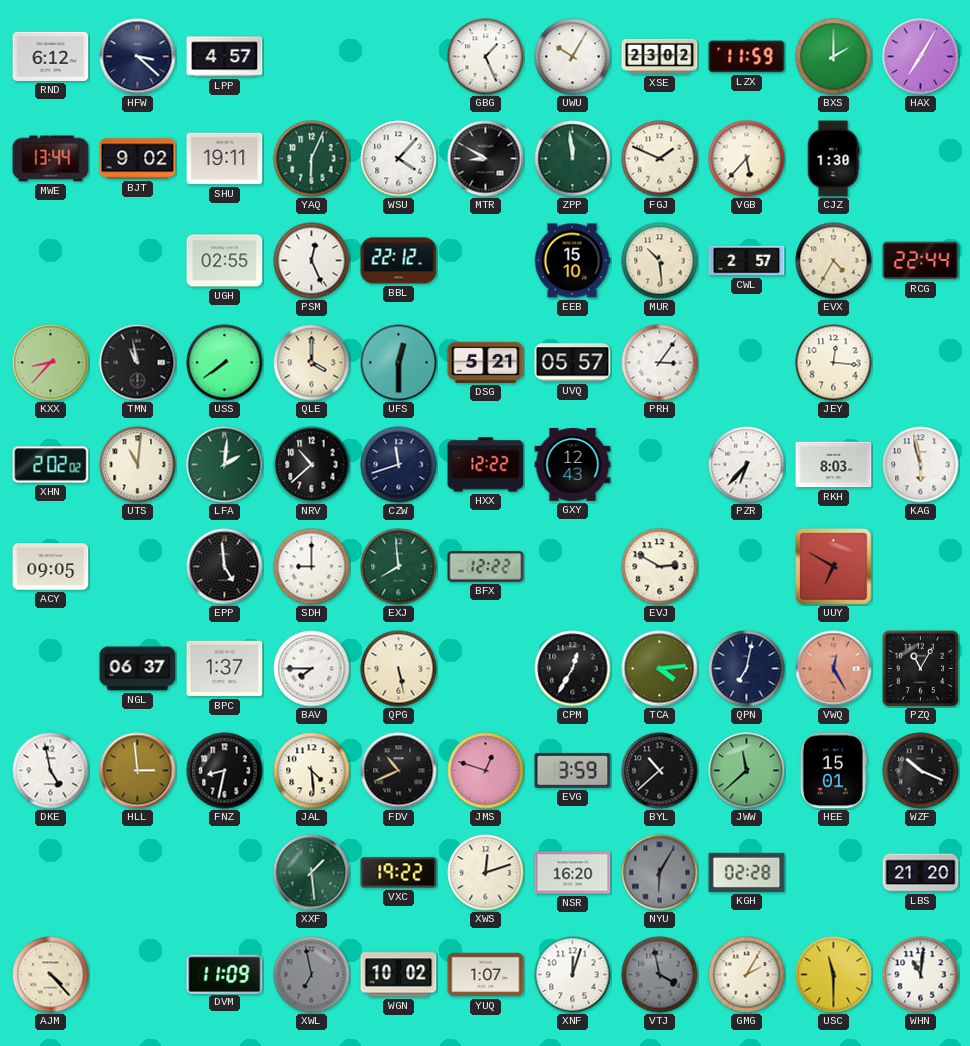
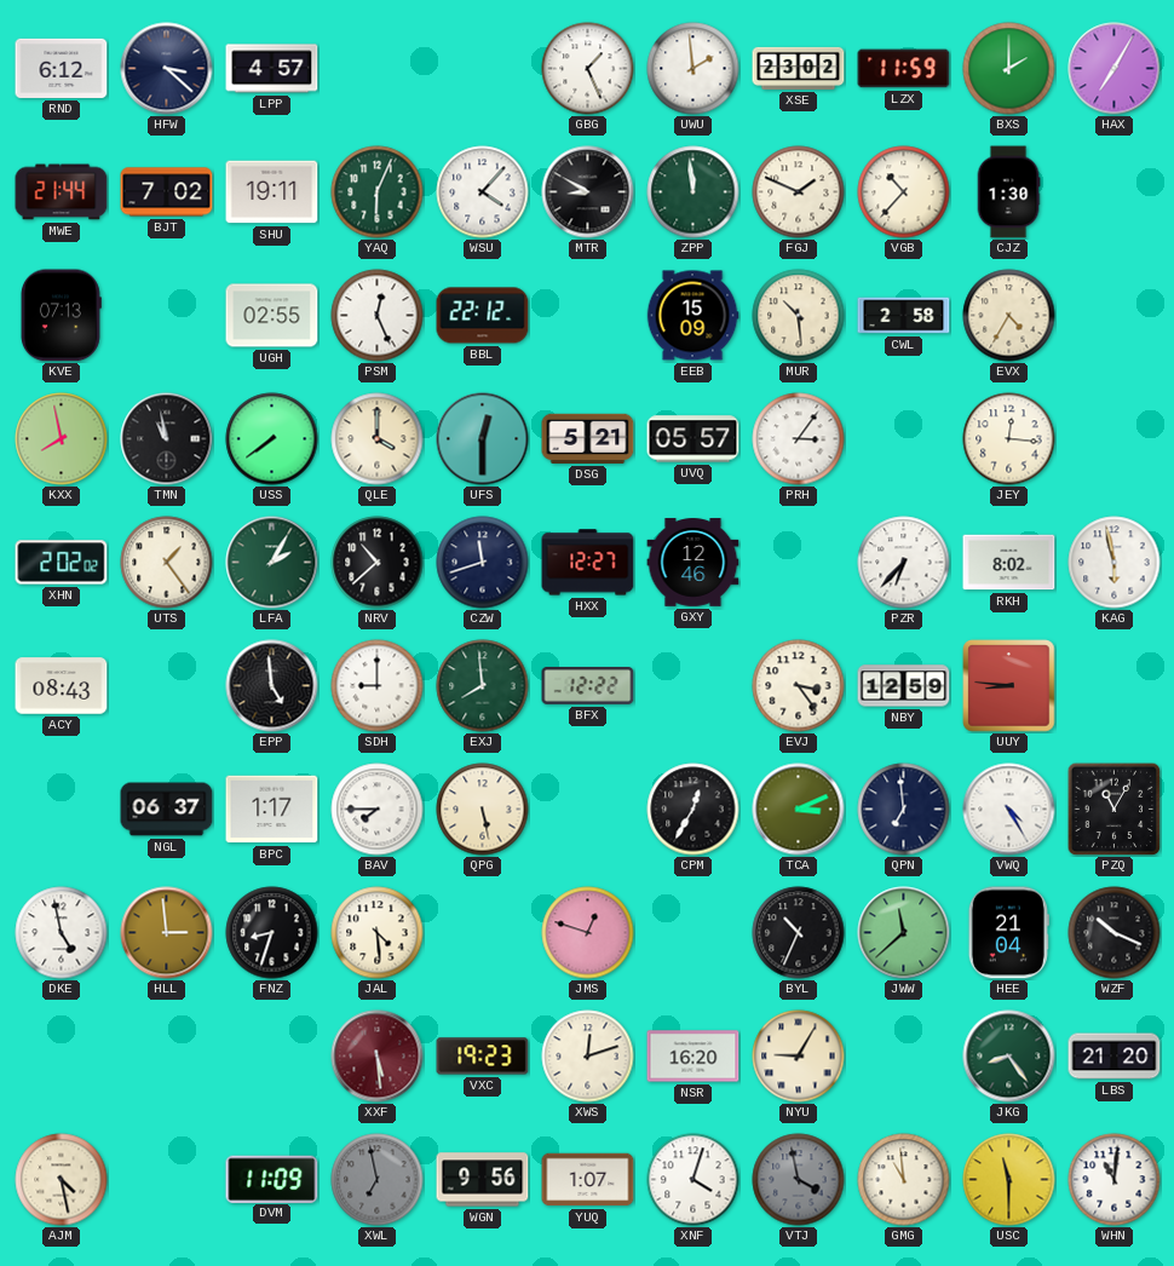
UWU: 10:05 -> 1:59 (694, 69)
MWE: 13:44 -> 21:44 (62, 192)
BJT: 9:02 -> 7:02 (167, 192)
VGB: 5:37 -> 10:37 (904, 192)
KVE: none -> 07:13 (61, 316)
EEB: 15:10 -> 15:09 (692, 316)
CWL: 2:57 -> 2:58 (904, 316)
RCG: 22:44 -> none (921, 261)
KXX: 8:37 -> 7:58 (62, 439)
UTS: 11:01 -> 1:24 (167, 563)
LFA: 2:01 -> 2:05 (272, 563)
HXX: 12:22 -> 12:27 (588, 563)
GXY: 12:43 -> 12:46 (694, 563)
RKH: 8:03 -> 8:02 (1009, 563)
ACY: 09:05 -> 08:43 (62, 686)
EVJ: 2:50 -> 3:24 (799, 686)
NBY: none -> 12:59 (904, 686)
UUY: 6:50 -> 8:46 (1009, 686)
BPC: 1:37 -> 1:17 (272, 810)
TCA: 4:14 -> 3:11 (799, 810)
QPN: 7:02 -> 6:59 (904, 810)
VWQ: 12:25 -> 4:25 (1009, 810)
VWQ dial: salmon -> white (1009, 810)
FNZ: 8:32 -> 8:33 (272, 933)
FDV: 10:41 -> none (399, 771)
EVG: 3:59 -> none (573, 770)
BYL: 10:38 -> 10:34 (799, 933)
HEE: 15:01 -> 21:04 (1008, 933)
XXF: 1:29 -> 5:29 (378, 1057)
XXF dial: green -> burgundy (378, 1057)
VXC: 19:22 -> 19:23 (483, 1057)
NYU: 6:05 -> 9:05 (799, 1057)
NYU dial: grey -> cream (799, 1057)
KGH: 02:28 -> none (747, 872)
JKG: none -> 8:24 (1009, 1057)
AJM: 4:23 -> 4:28 (62, 1180)
WGN: 10:02 -> 9:56 (483, 1180)
XNF: 12:03 -> 4:03 (694, 1180)
GMG: 2:05 -> 10:59 (904, 1180)
